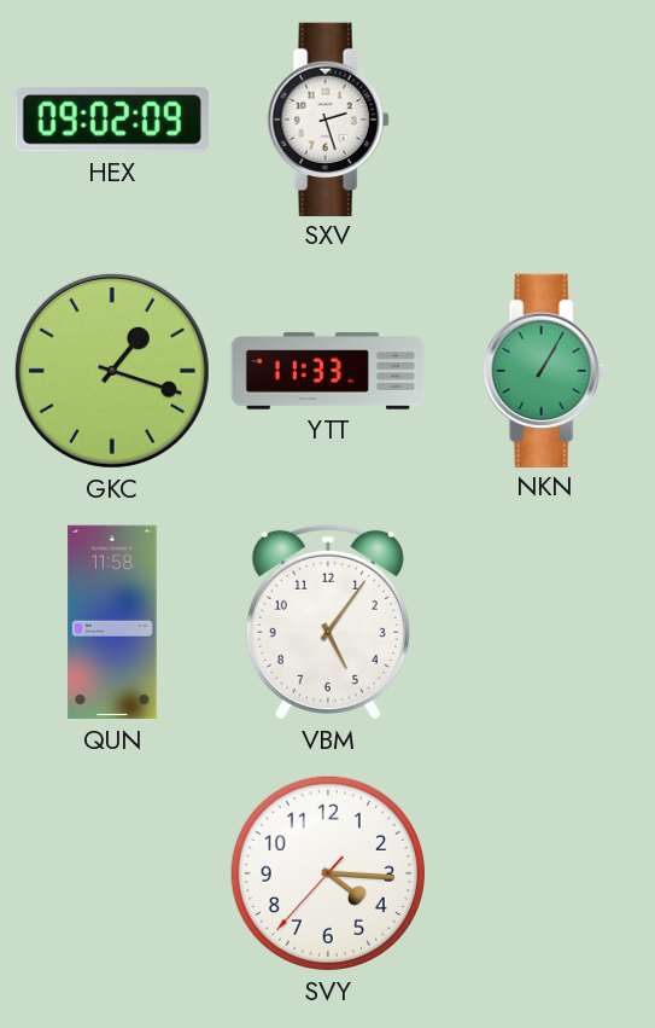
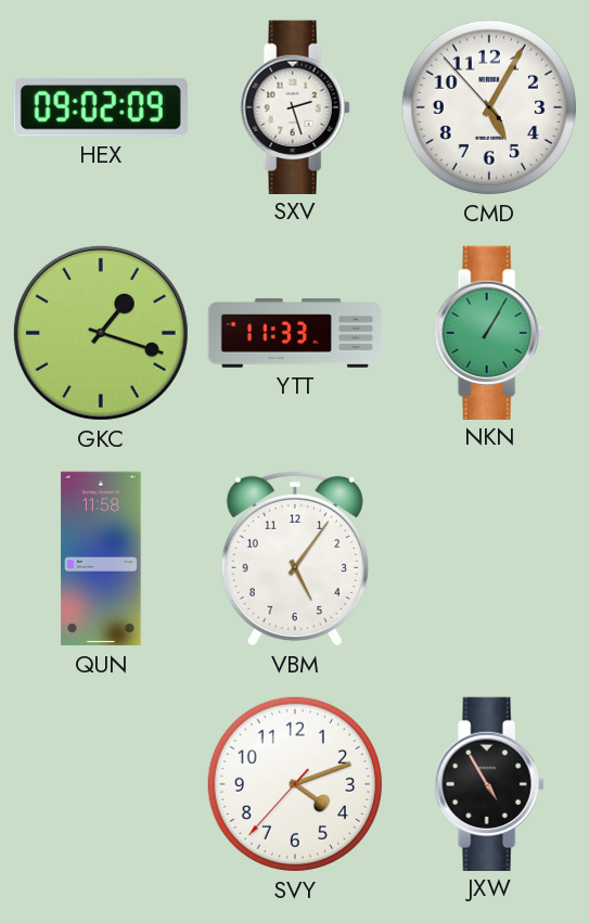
CMD: none -> 5:04 (489, 107)
SVY: 4:15 -> 4:11 (295, 784)
JXW: none -> 4:55 (489, 783)
